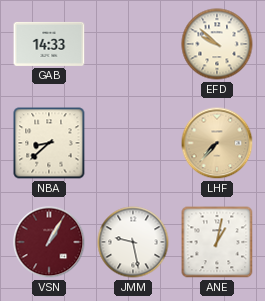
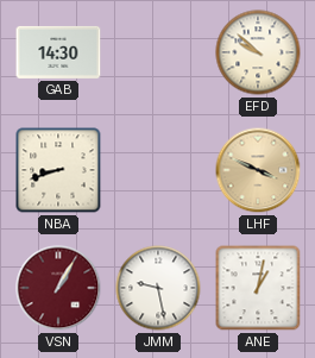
GAB: 14:33 -> 14:30 (58, 52)
NBA: 8:38 -> 8:42 (58, 170)
LHF: 7:37 -> 3:49 (258, 170)
